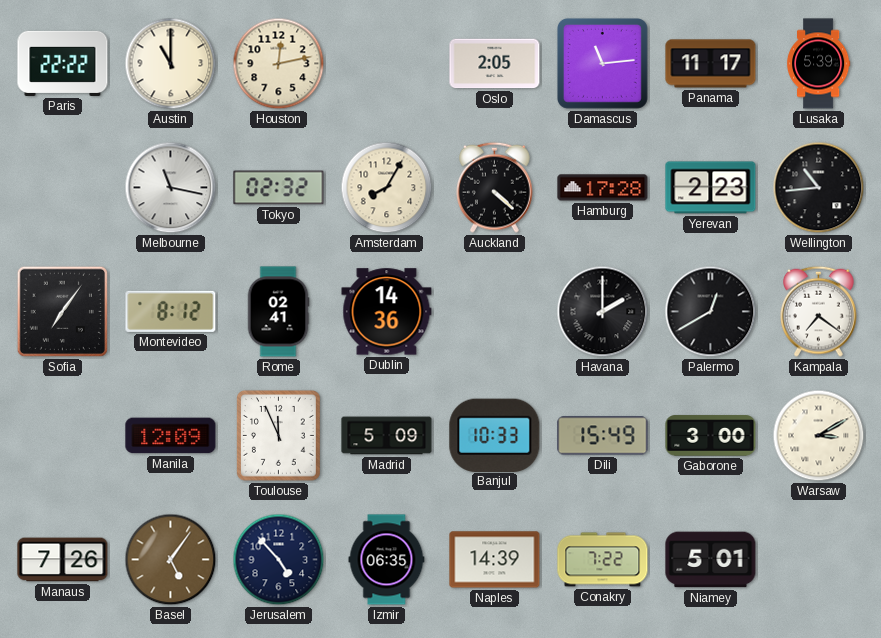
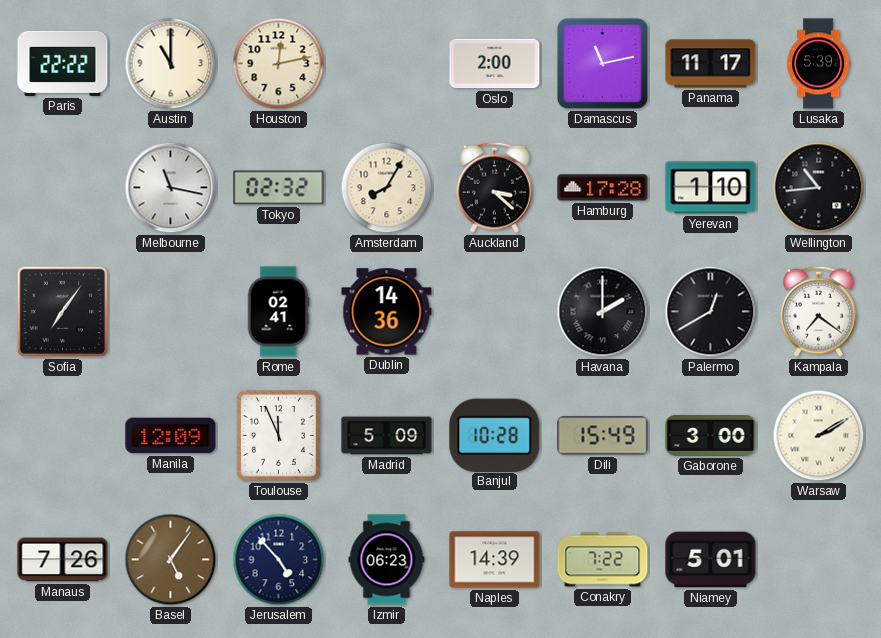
Oslo: 2:05 -> 2:00 (495, 64)
Damascus: 11:14 -> 11:13 (602, 63)
Auckland: 4:22 -> 3:22 (495, 187)
Yerevan: 2:23 -> 1:10 (711, 188)
Montevideo: 8:12 -> none (171, 311)
Banjul: 10:33 -> 10:28 (495, 435)
Warsaw: 3:10 -> 2:10 (819, 436)
Izmir: 06:35 -> 06:23 (387, 560)
